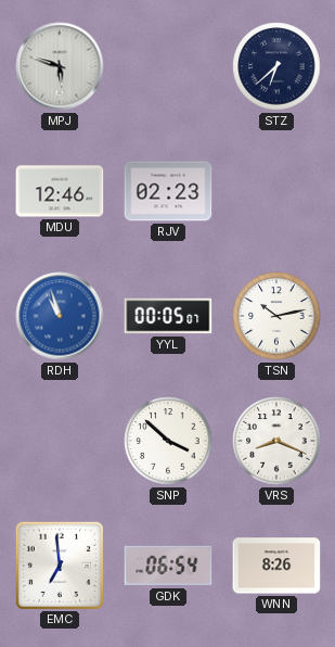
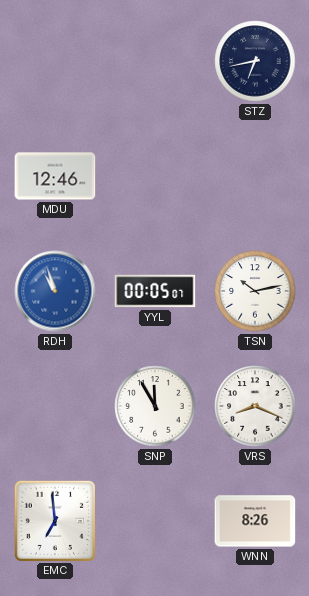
MPJ: 5:48 -> none (60, 66)
STZ: 6:38 -> 6:43 (255, 61)
RJV: 02:23 -> none (168, 191)
SNP: 3:52 -> 11:55 (155, 406)
GDK: 06:54 -> none (168, 566)
